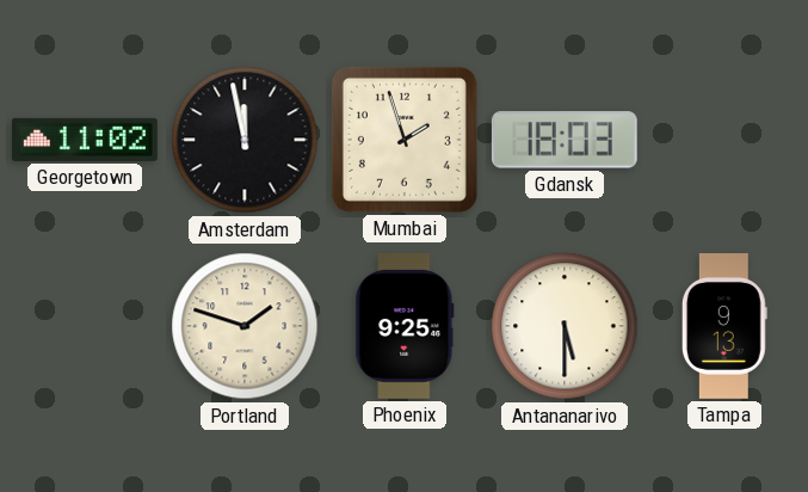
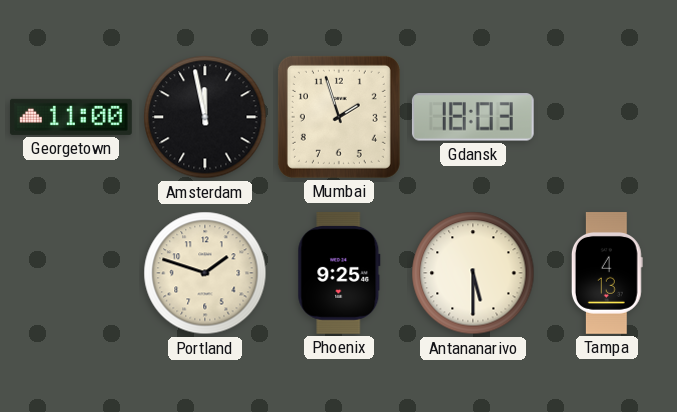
Georgetown: 11:02 -> 11:00 (71, 117)
Tampa: 9:13 -> 4:13 (607, 274)
